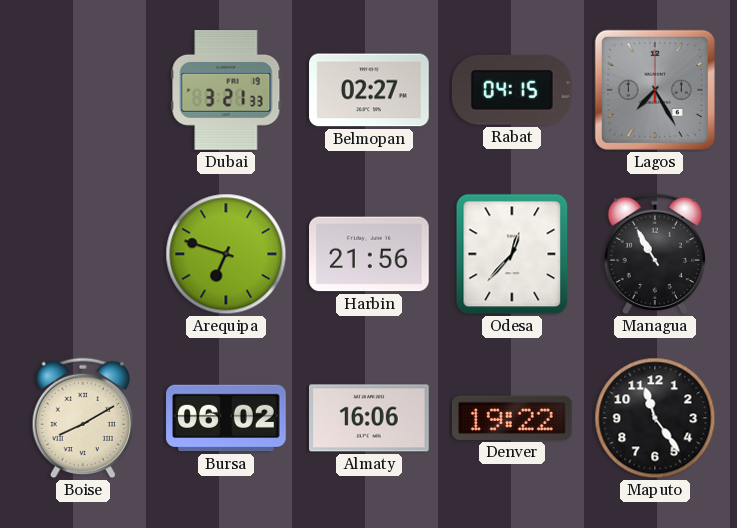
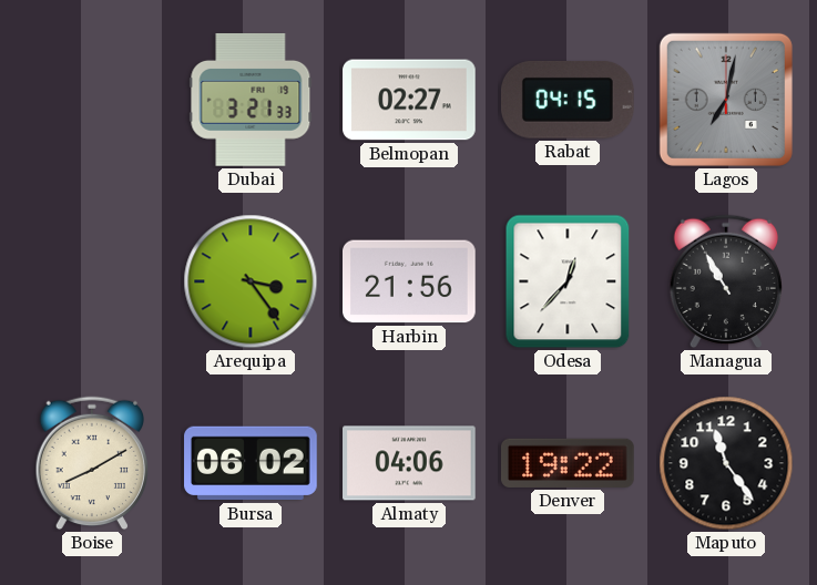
Lagos: 7:25 -> 7:02 (726, 100)
Arequipa: 6:48 -> 3:24 (251, 281)
Almaty: 16:06 -> 04:06 (410, 463)
